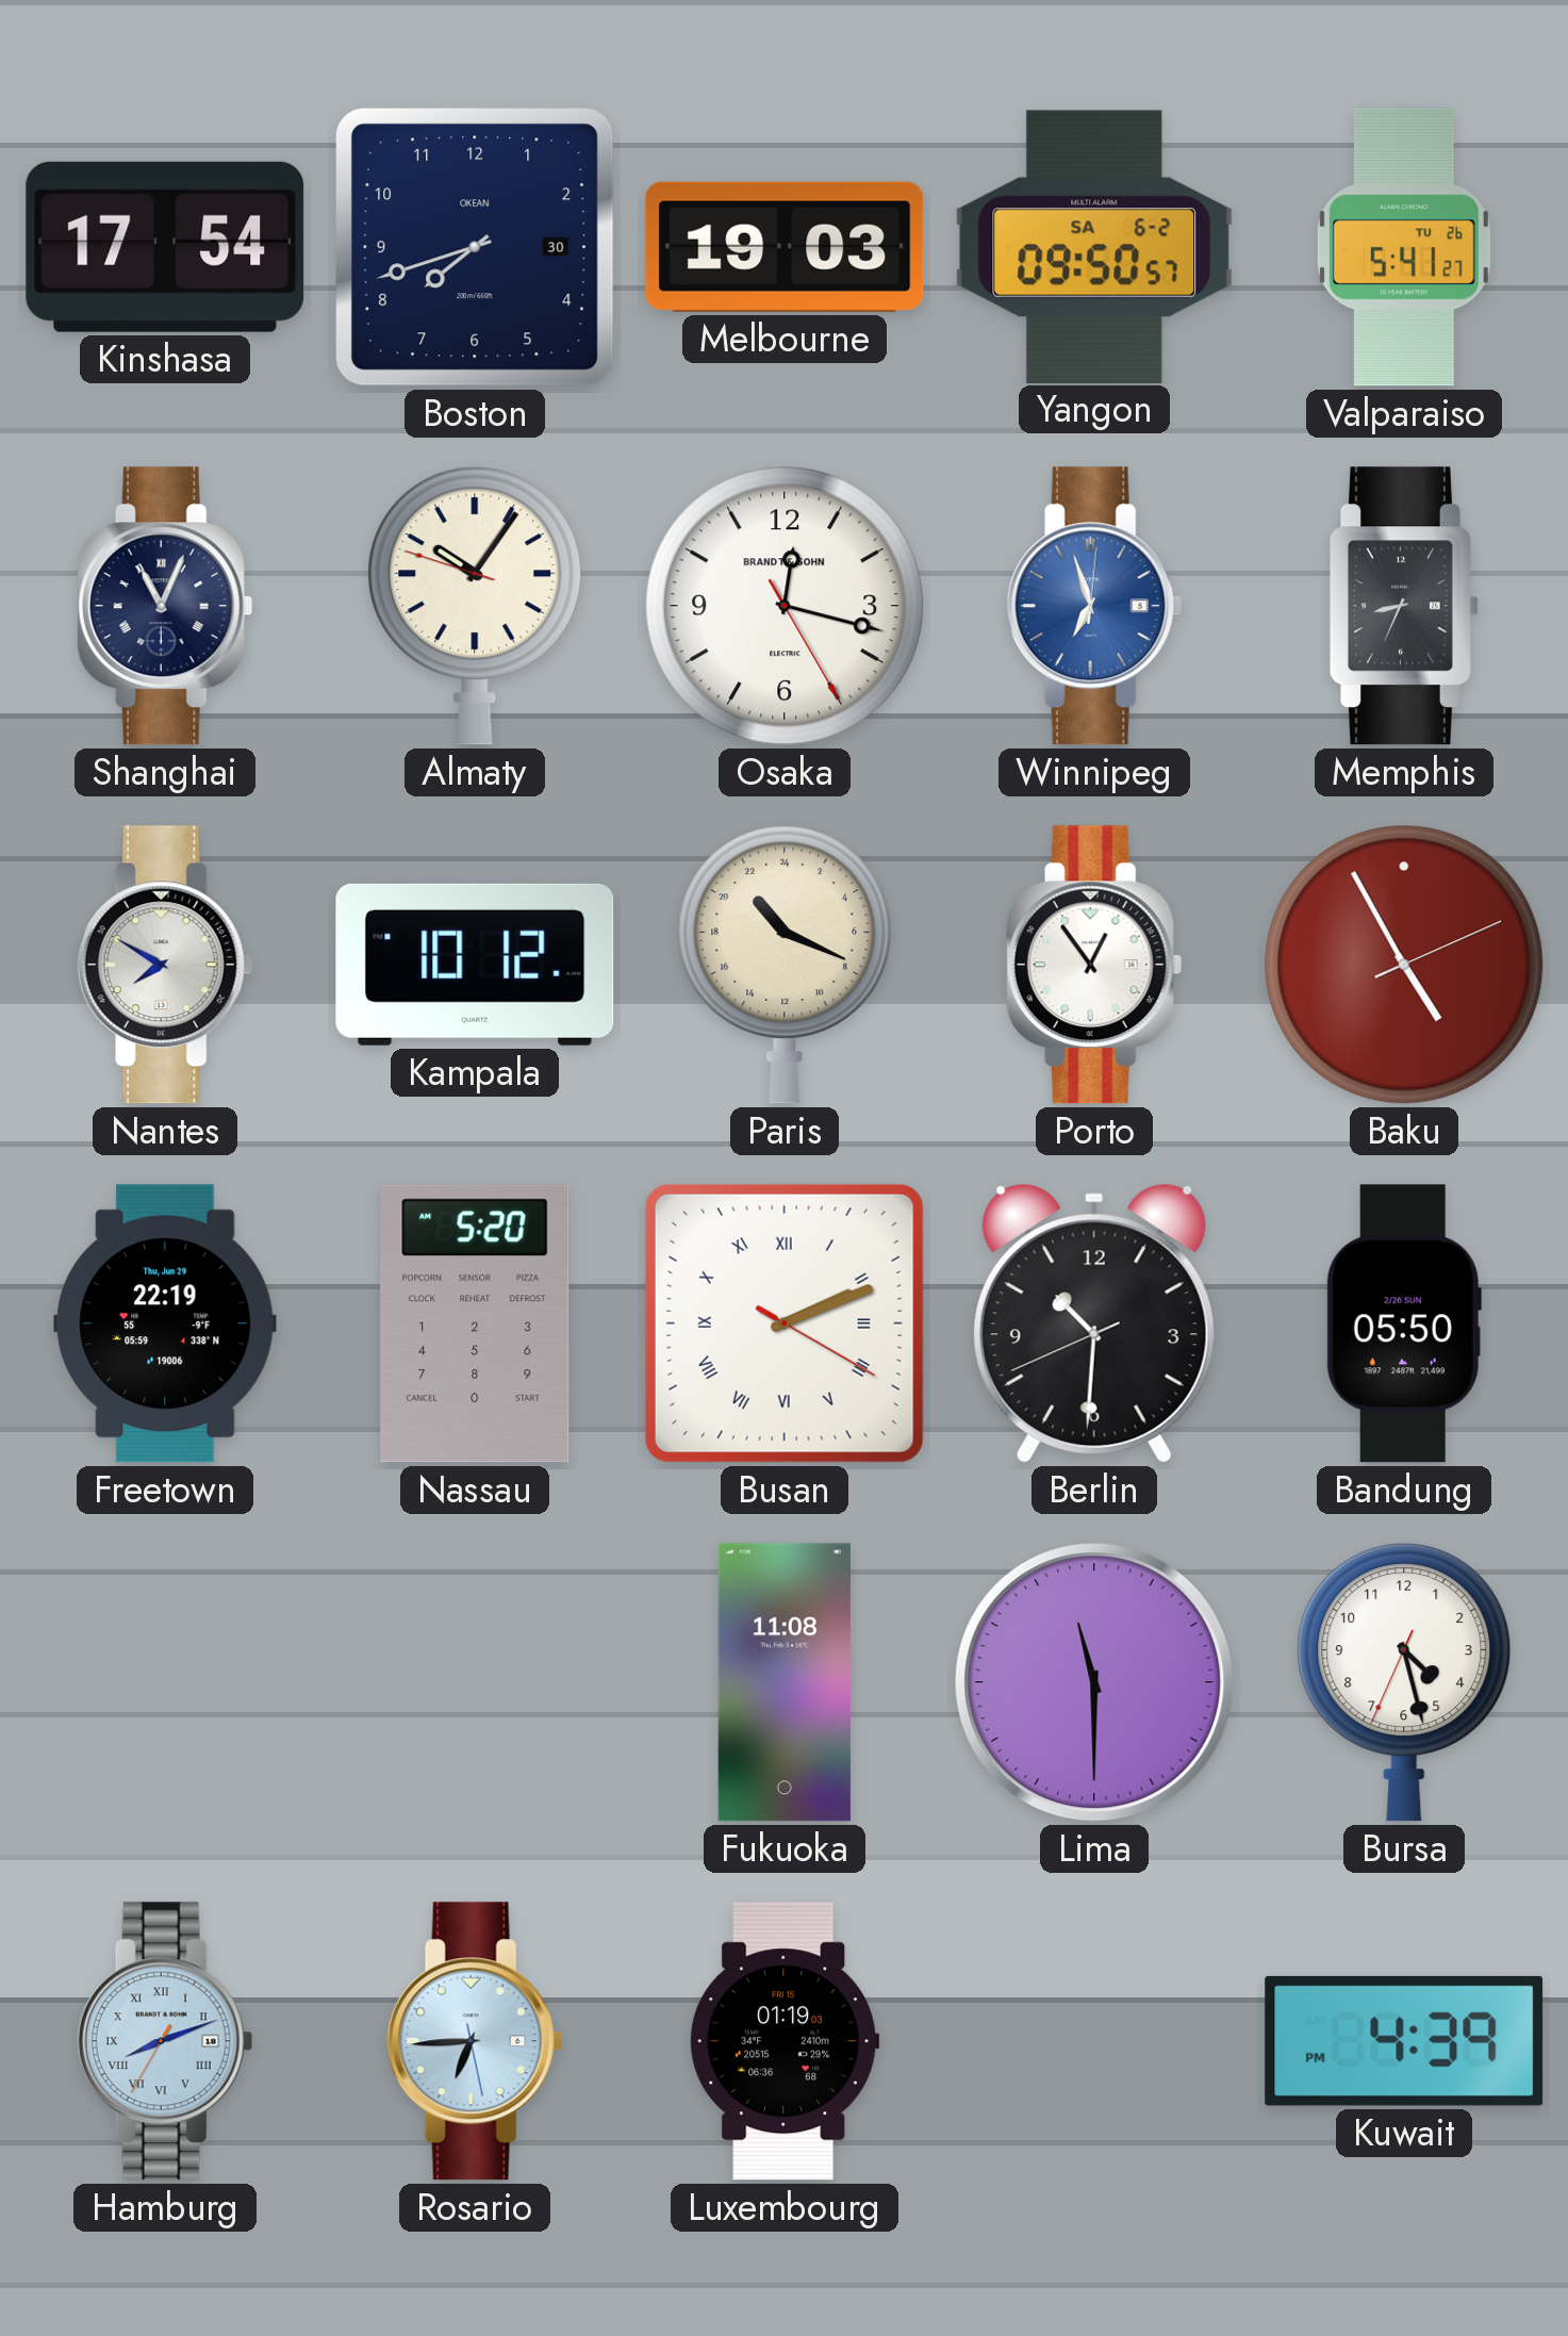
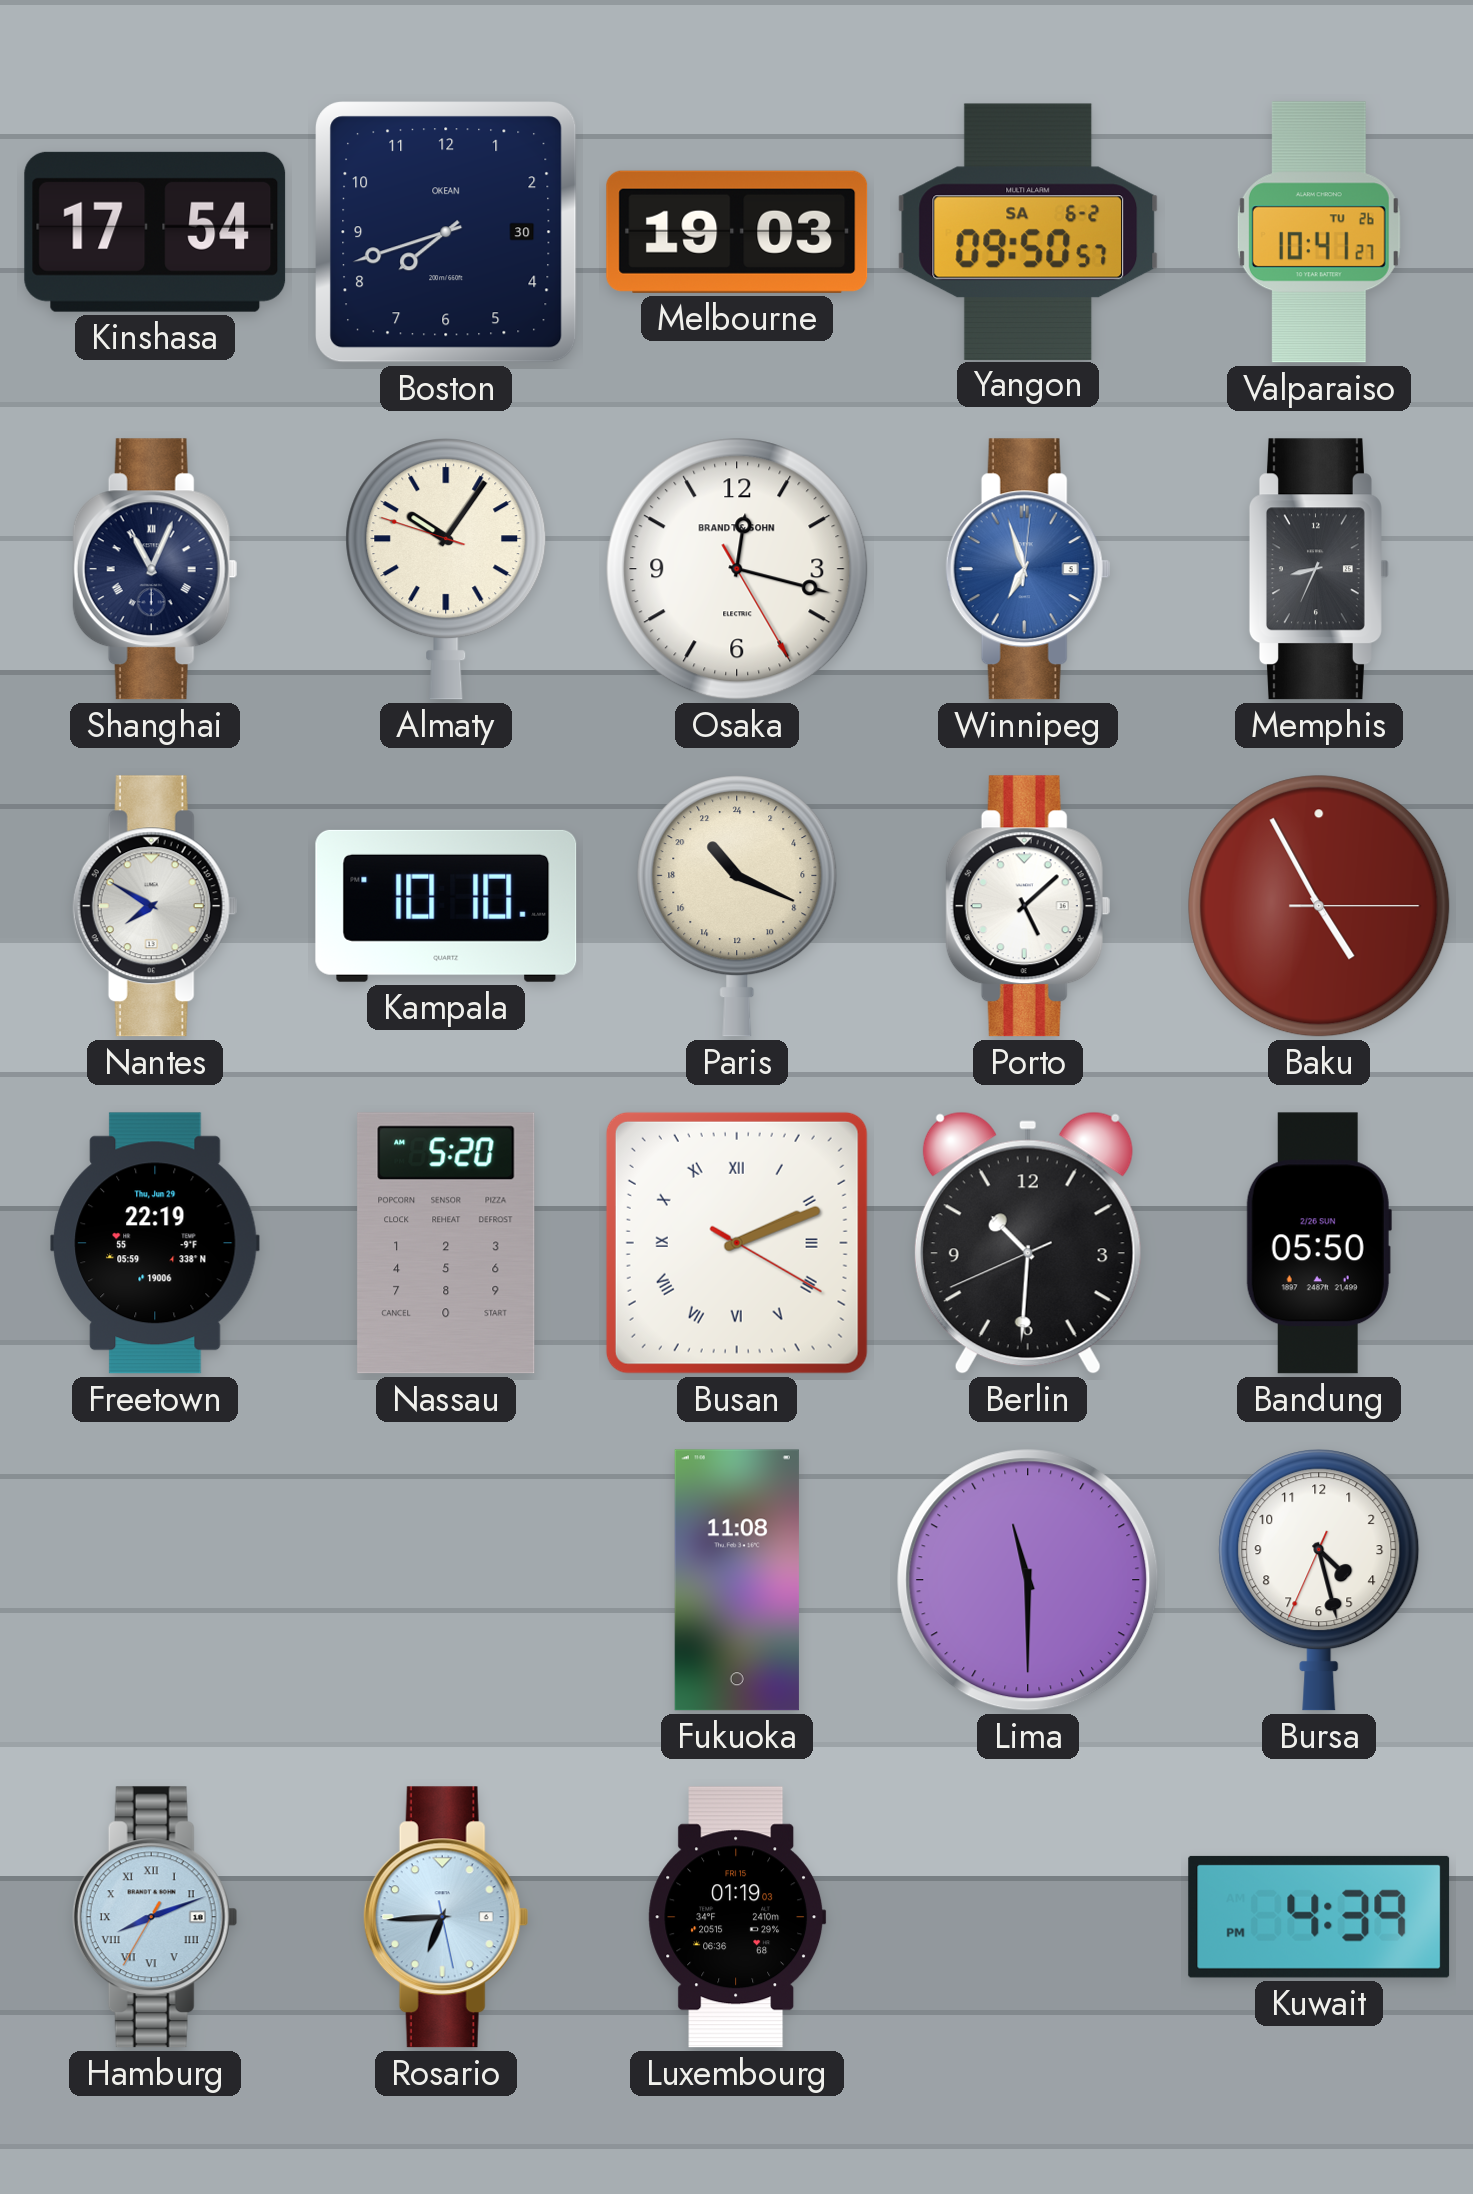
Valparaiso: 5:41 -> 10:41 (1319, 232)
Kampala: 10:12 -> 10:10 (446, 906)
Porto: 12:54 -> 5:08 (1028, 906)
Baku: 4:55:11 -> 4:55:15 (1319, 906)
